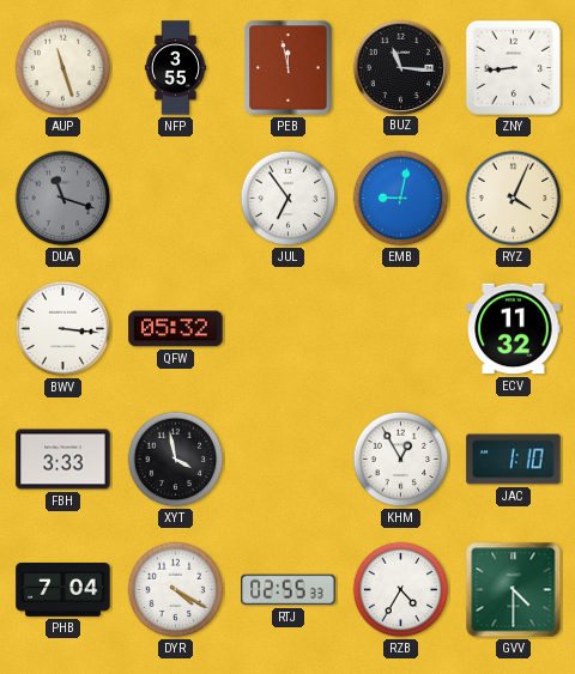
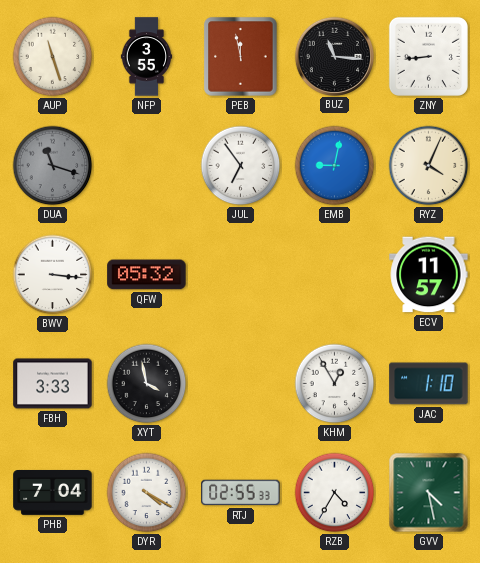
ECV: 11:32 -> 11:57 (429, 275)
GVV: 4:30 -> 4:28 (429, 493)
